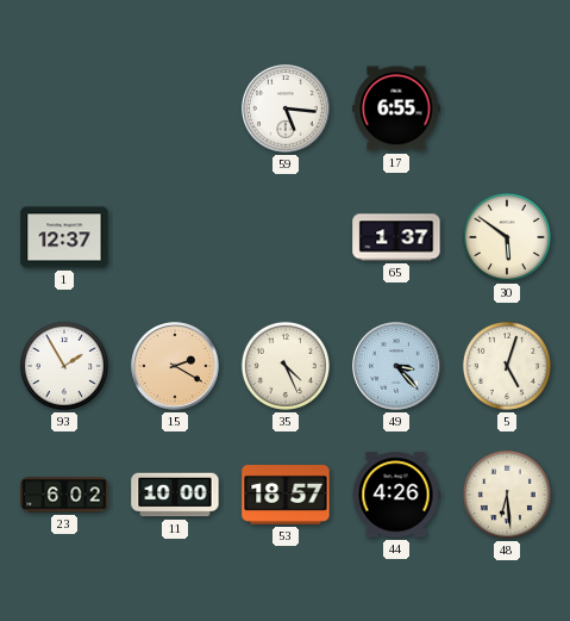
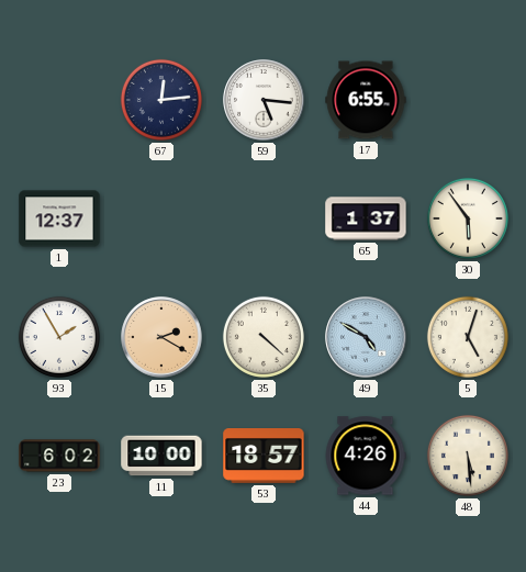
67: none -> 12:14 (161, 100)
30: 5:51 -> 5:54 (468, 218)
35: 4:26 -> 4:22 (264, 337)
49: 3:23 -> 4:50 (366, 337)
48: 6:29 -> 5:29 (468, 456)
